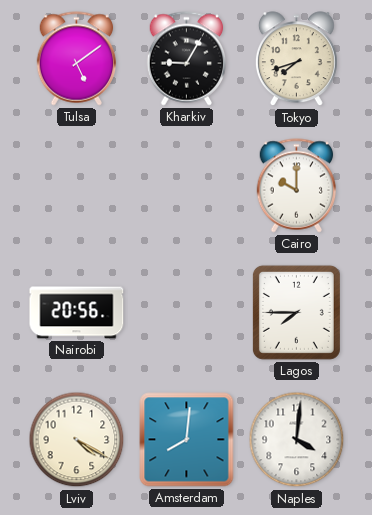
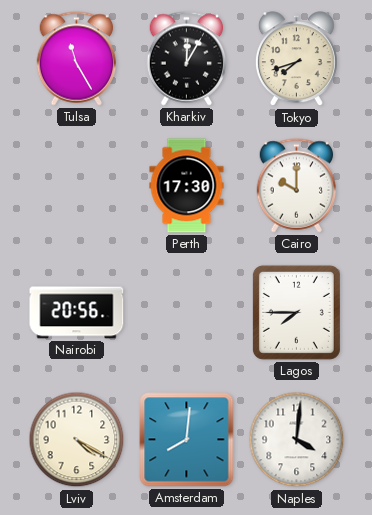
Tulsa: 5:09 -> 11:25 (77, 59)
Kharkiv: 9:05 -> 12:05 (187, 59)
Perth: none -> 17:30 (187, 186)
